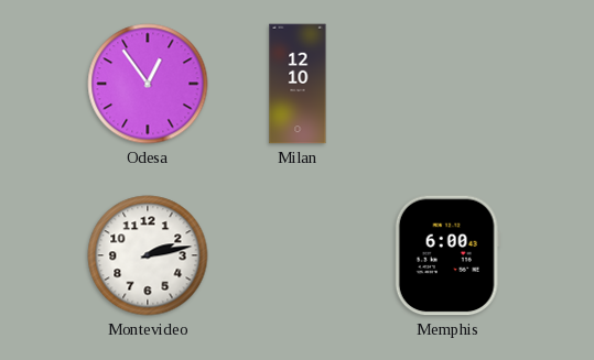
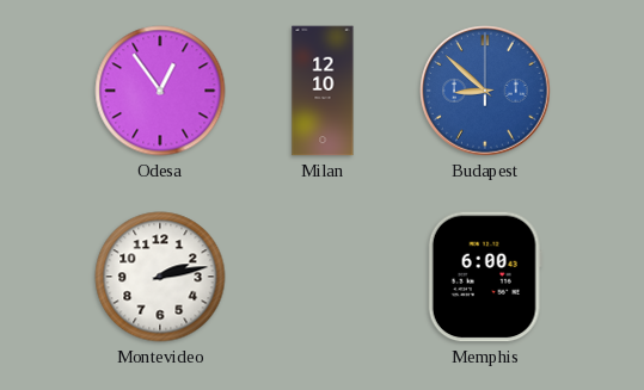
Budapest: none -> 8:52 (485, 91)
